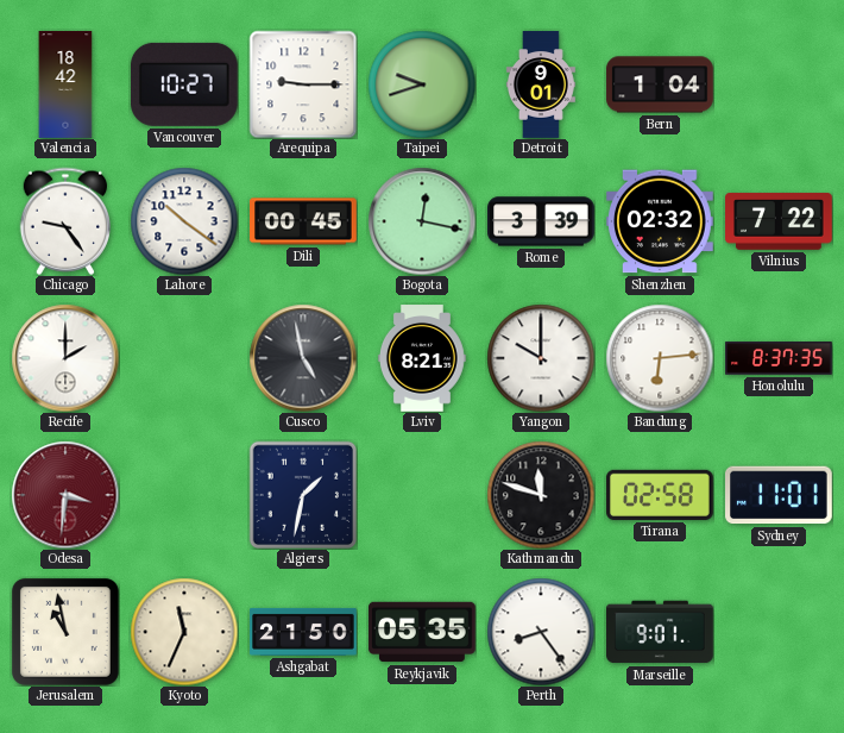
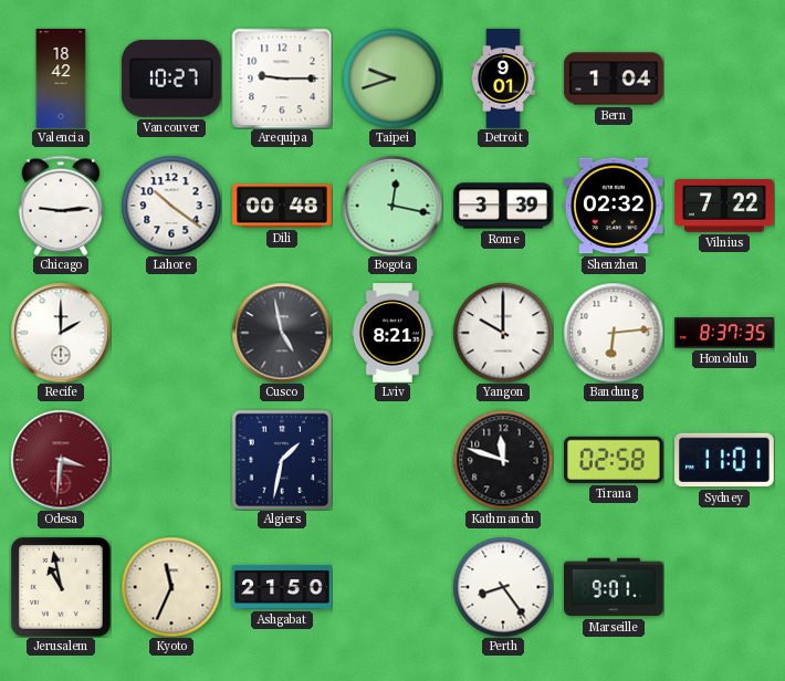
Chicago: 9:24 -> 9:14 (60, 206)
Dili: 00:45 -> 00:48 (282, 206)
Reykjavik: 05:35 -> none (422, 632)
